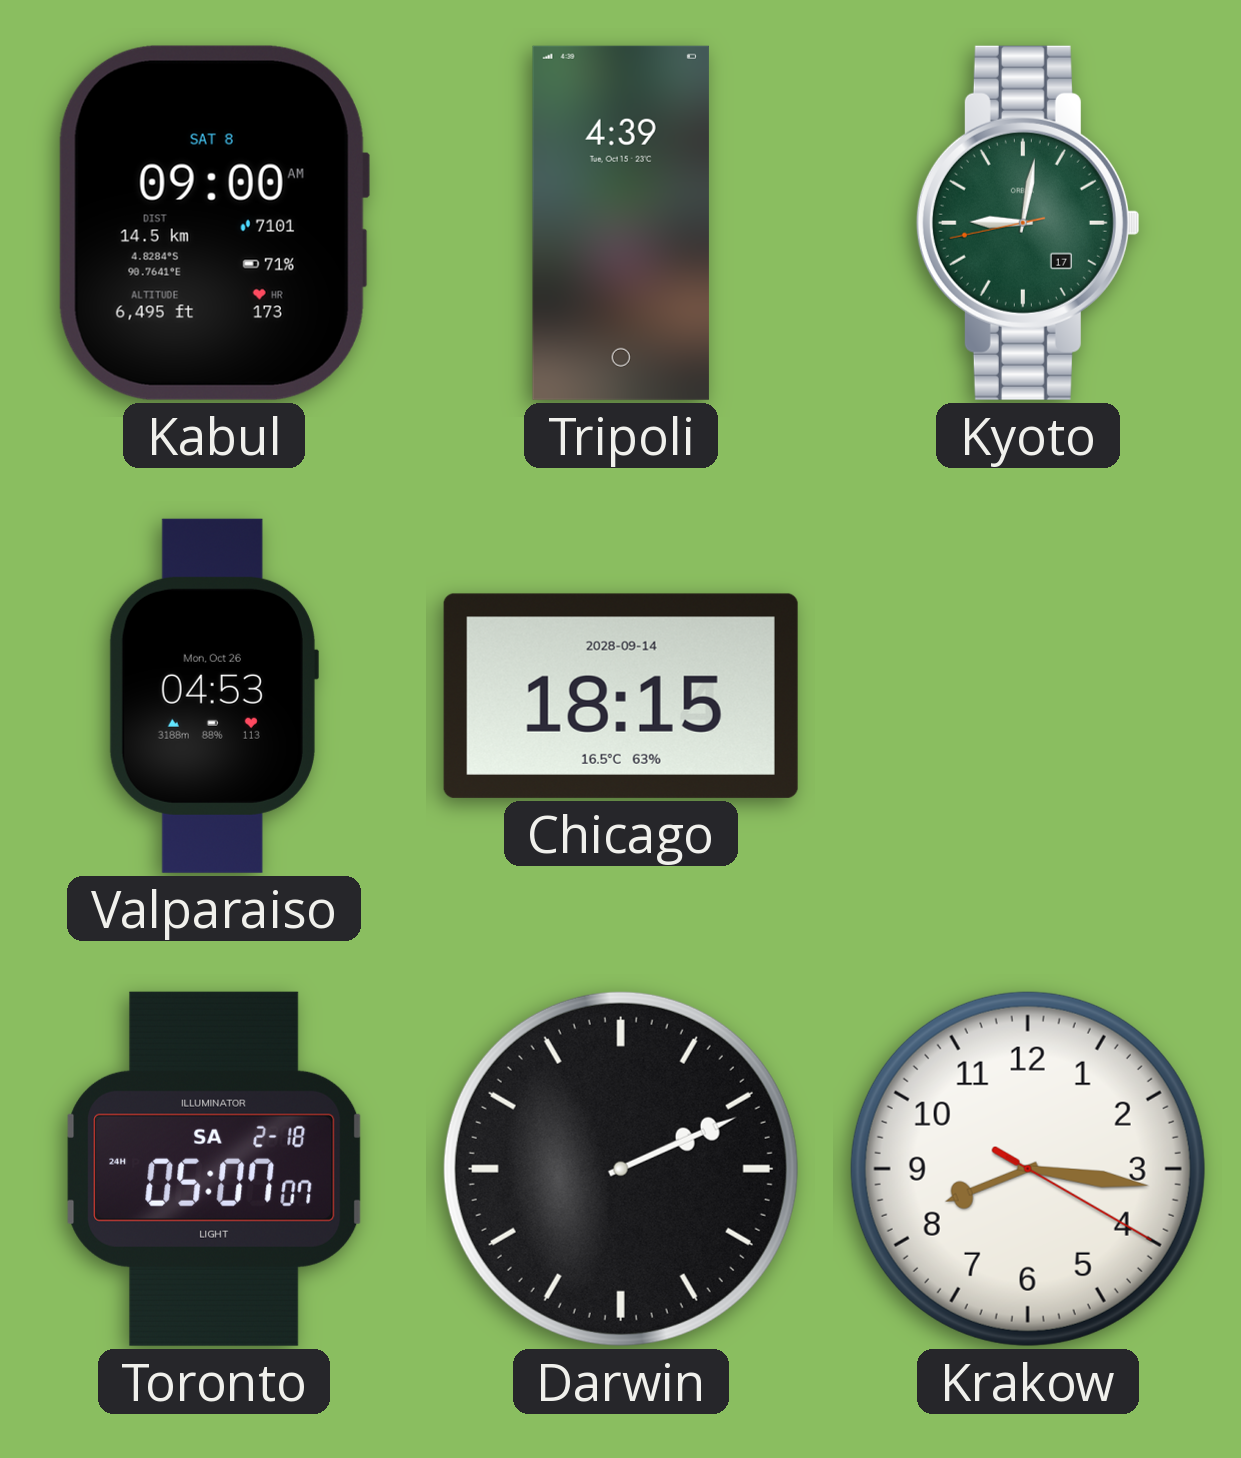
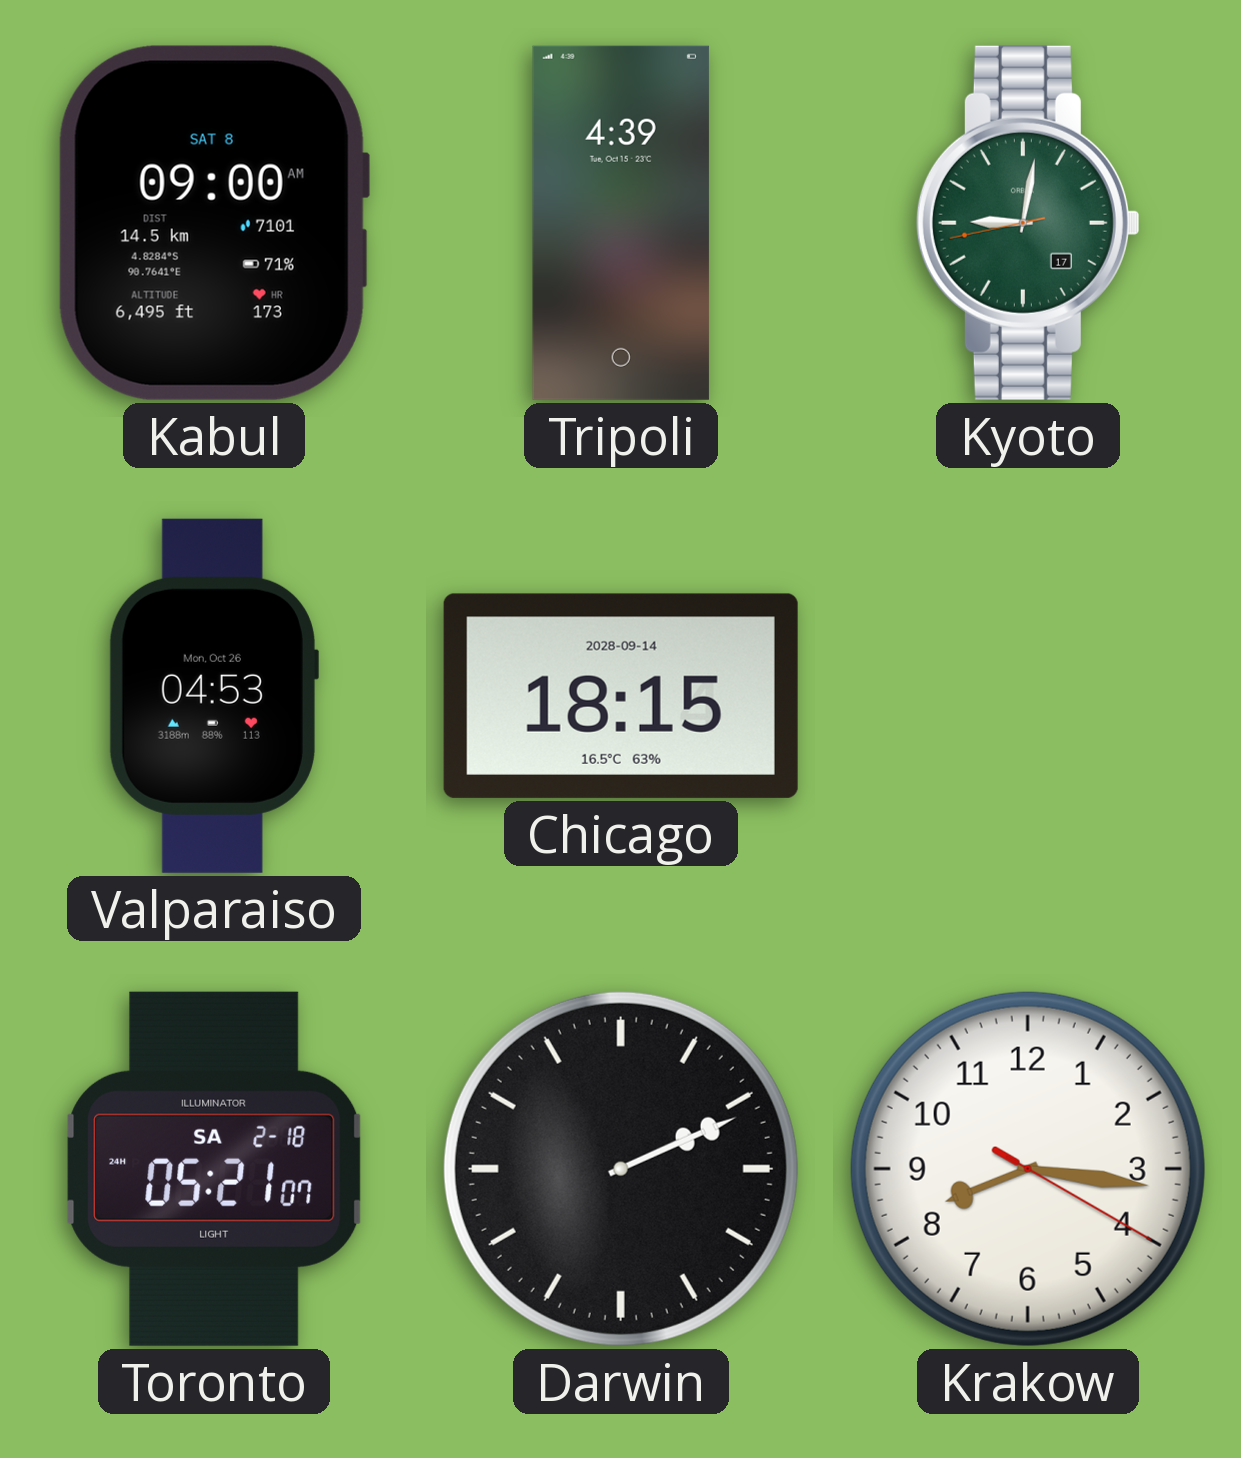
Toronto: 05:07 -> 05:21 (214, 1169)
